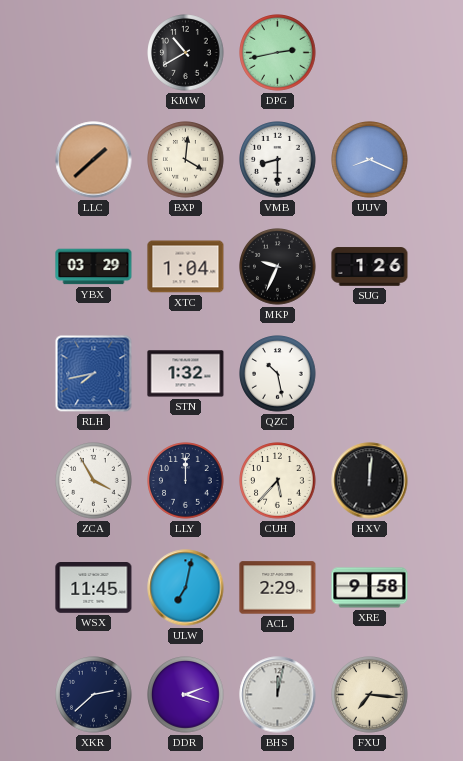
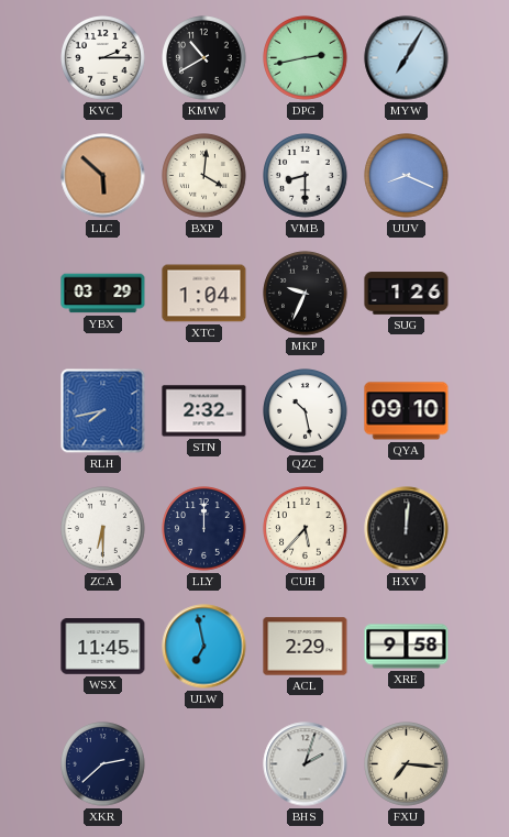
KVC: none -> 2:15 (103, 58)
MYW: none -> 7:05 (407, 58)
LLC: 1:38 -> 5:52 (103, 176)
STN: 1:32 -> 2:32 (204, 411)
QYA: none -> 09:10 (407, 411)
ZCA: 3:55 -> 6:30 (103, 529)
ULW: 7:02 -> 6:58 (204, 647)
DDR: 2:18 -> none (186, 695)
BHS: 12:02 -> 2:03 (306, 764)
